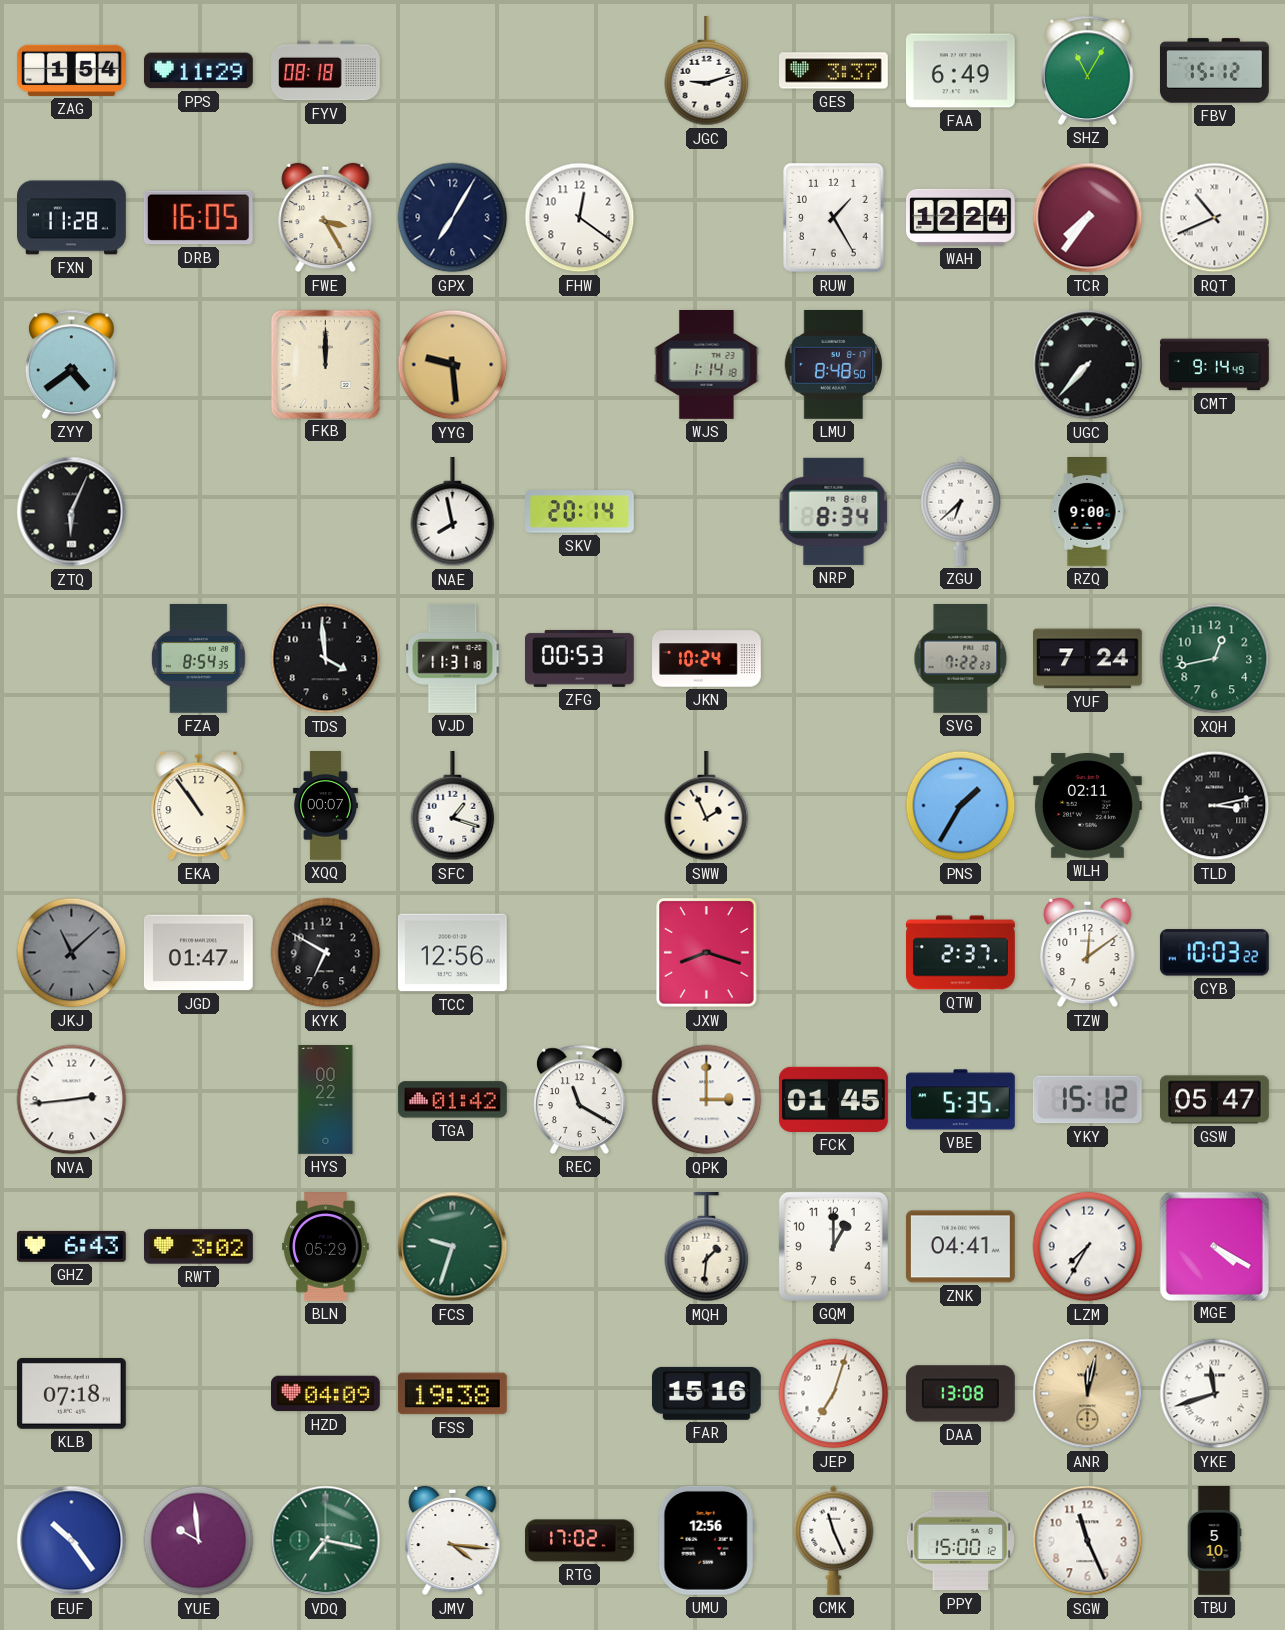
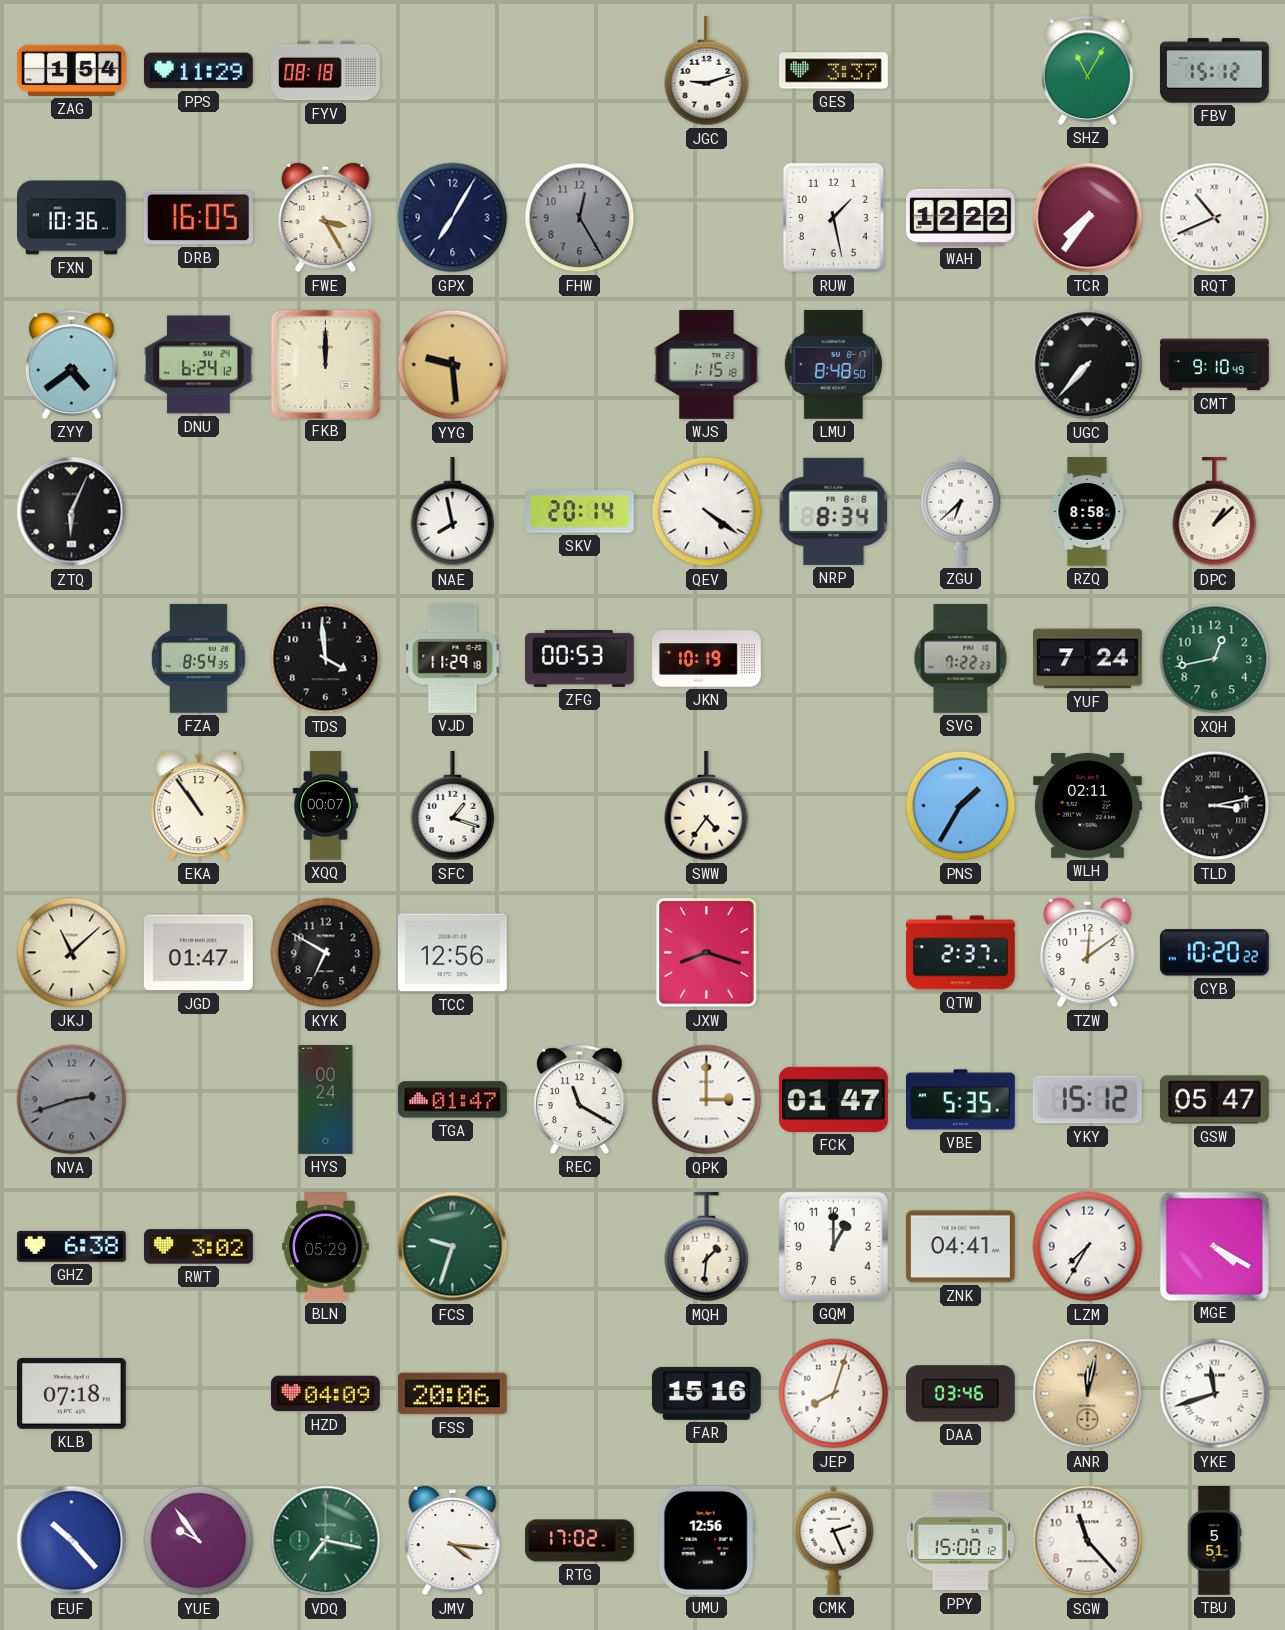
FAA: 6:49 -> none (960, 71)
FXN: 11:28 -> 10:36 (72, 218)
FHW: 12:21 -> 12:25 (580, 218)
FHW dial: white -> grey (580, 218)
RUW: 1:25 -> 1:28 (834, 218)
WAH: 12:24 -> 12:22 (961, 217)
DNU: none -> 6:24 (199, 365)
WJS: 1:14 -> 1:15 (707, 365)
CMT: 9:14 -> 9:10 (1215, 365)
QEV: none -> 4:21 (707, 512)
RZQ: 9:00 -> 8:58 (1087, 512)
DPC: none -> 1:08 (1215, 513)
VJD: 11:31 -> 11:29 (453, 658)
JKN: 10:24 -> 10:19 (707, 659)
SWW: 1:56 -> 4:36 (707, 807)
JKJ dial: grey -> cream (72, 953)
CYB: 10:03 -> 10:20 (1214, 953)
NVA: 2:44 -> 2:42 (72, 1100)
NVA dial: white -> grey (72, 1100)
HYS: 00:22 -> 00:24 (326, 1100)
TGA: 01:42 -> 01:47 (452, 1100)
FCK: 01:45 -> 01:47 (833, 1099)
GHZ: 6:43 -> 6:38 (71, 1246)
FSS: 19:38 -> 20:06 (452, 1394)
JEP: 7:03 -> 8:03 (834, 1394)
DAA: 13:08 -> 03:46 (960, 1394)
EUF: 10:24 -> 10:23 (72, 1541)
YUE: 9:59 -> 9:54 (199, 1541)
CMK: 11:26 -> 2:26 (834, 1540)
SGW: 11:26 -> 11:23 (1088, 1541)
TBU: 5:10 -> 5:51 (1214, 1541)
